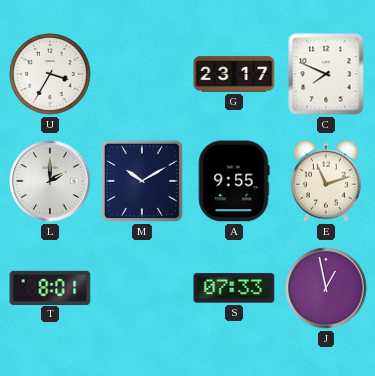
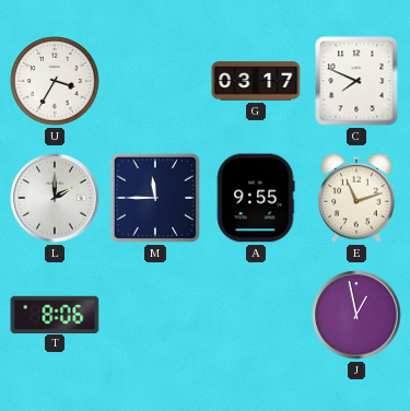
G: 23:17 -> 03:17 (256, 81)
M: 10:10 -> 11:45 (155, 198)
T: 8:01 -> 8:06 (55, 314)
S: 07:33 -> none (234, 288)
